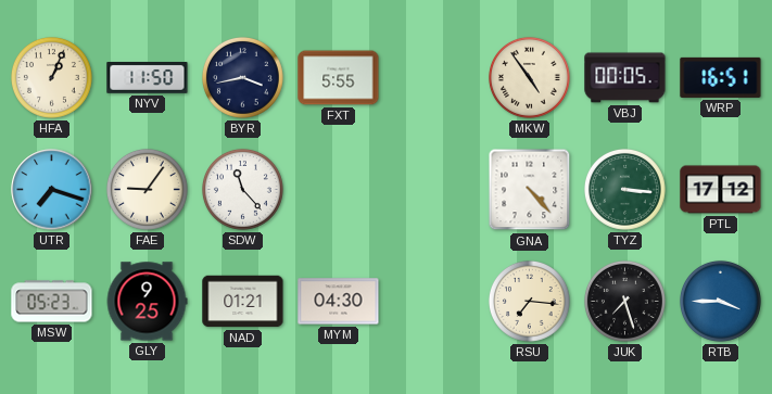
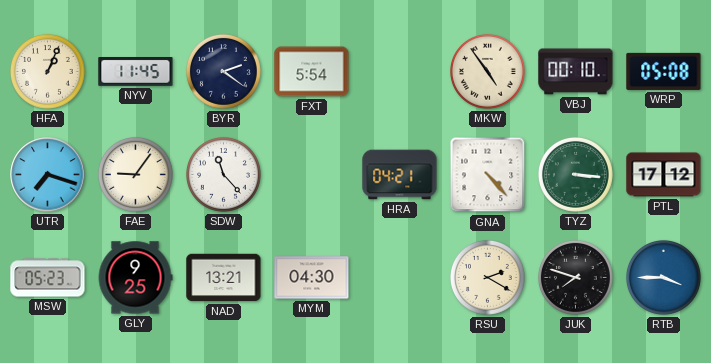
NYV: 11:50 -> 11:45 (136, 72)
BYR: 3:43 -> 2:21 (223, 71)
FXT: 5:55 -> 5:54 (312, 72)
VBJ: 00:05 -> 00:10 (576, 72)
WRP: 16:51 -> 05:08 (664, 71)
HRA: none -> 04:21 (400, 175)
NAD: 01:21 -> 13:21 (224, 278)
RSU: 7:16 -> 2:20 (487, 277)
JUK: 7:27 -> 7:48 (575, 277)
